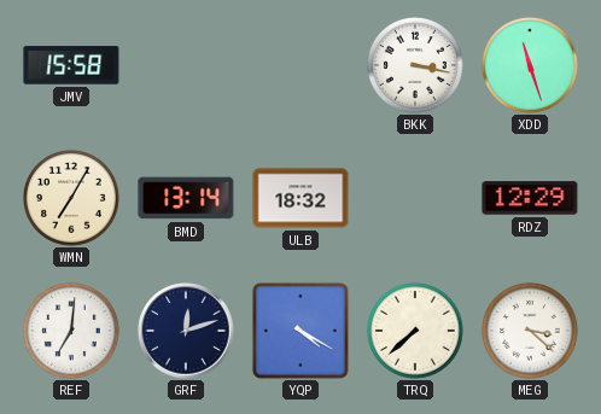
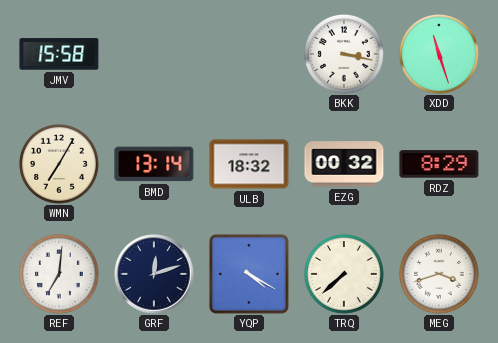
EZG: none -> 00:32 (344, 164)
RDZ: 12:29 -> 8:29 (439, 164)
MEG: 3:22 -> 3:42 (439, 274)
